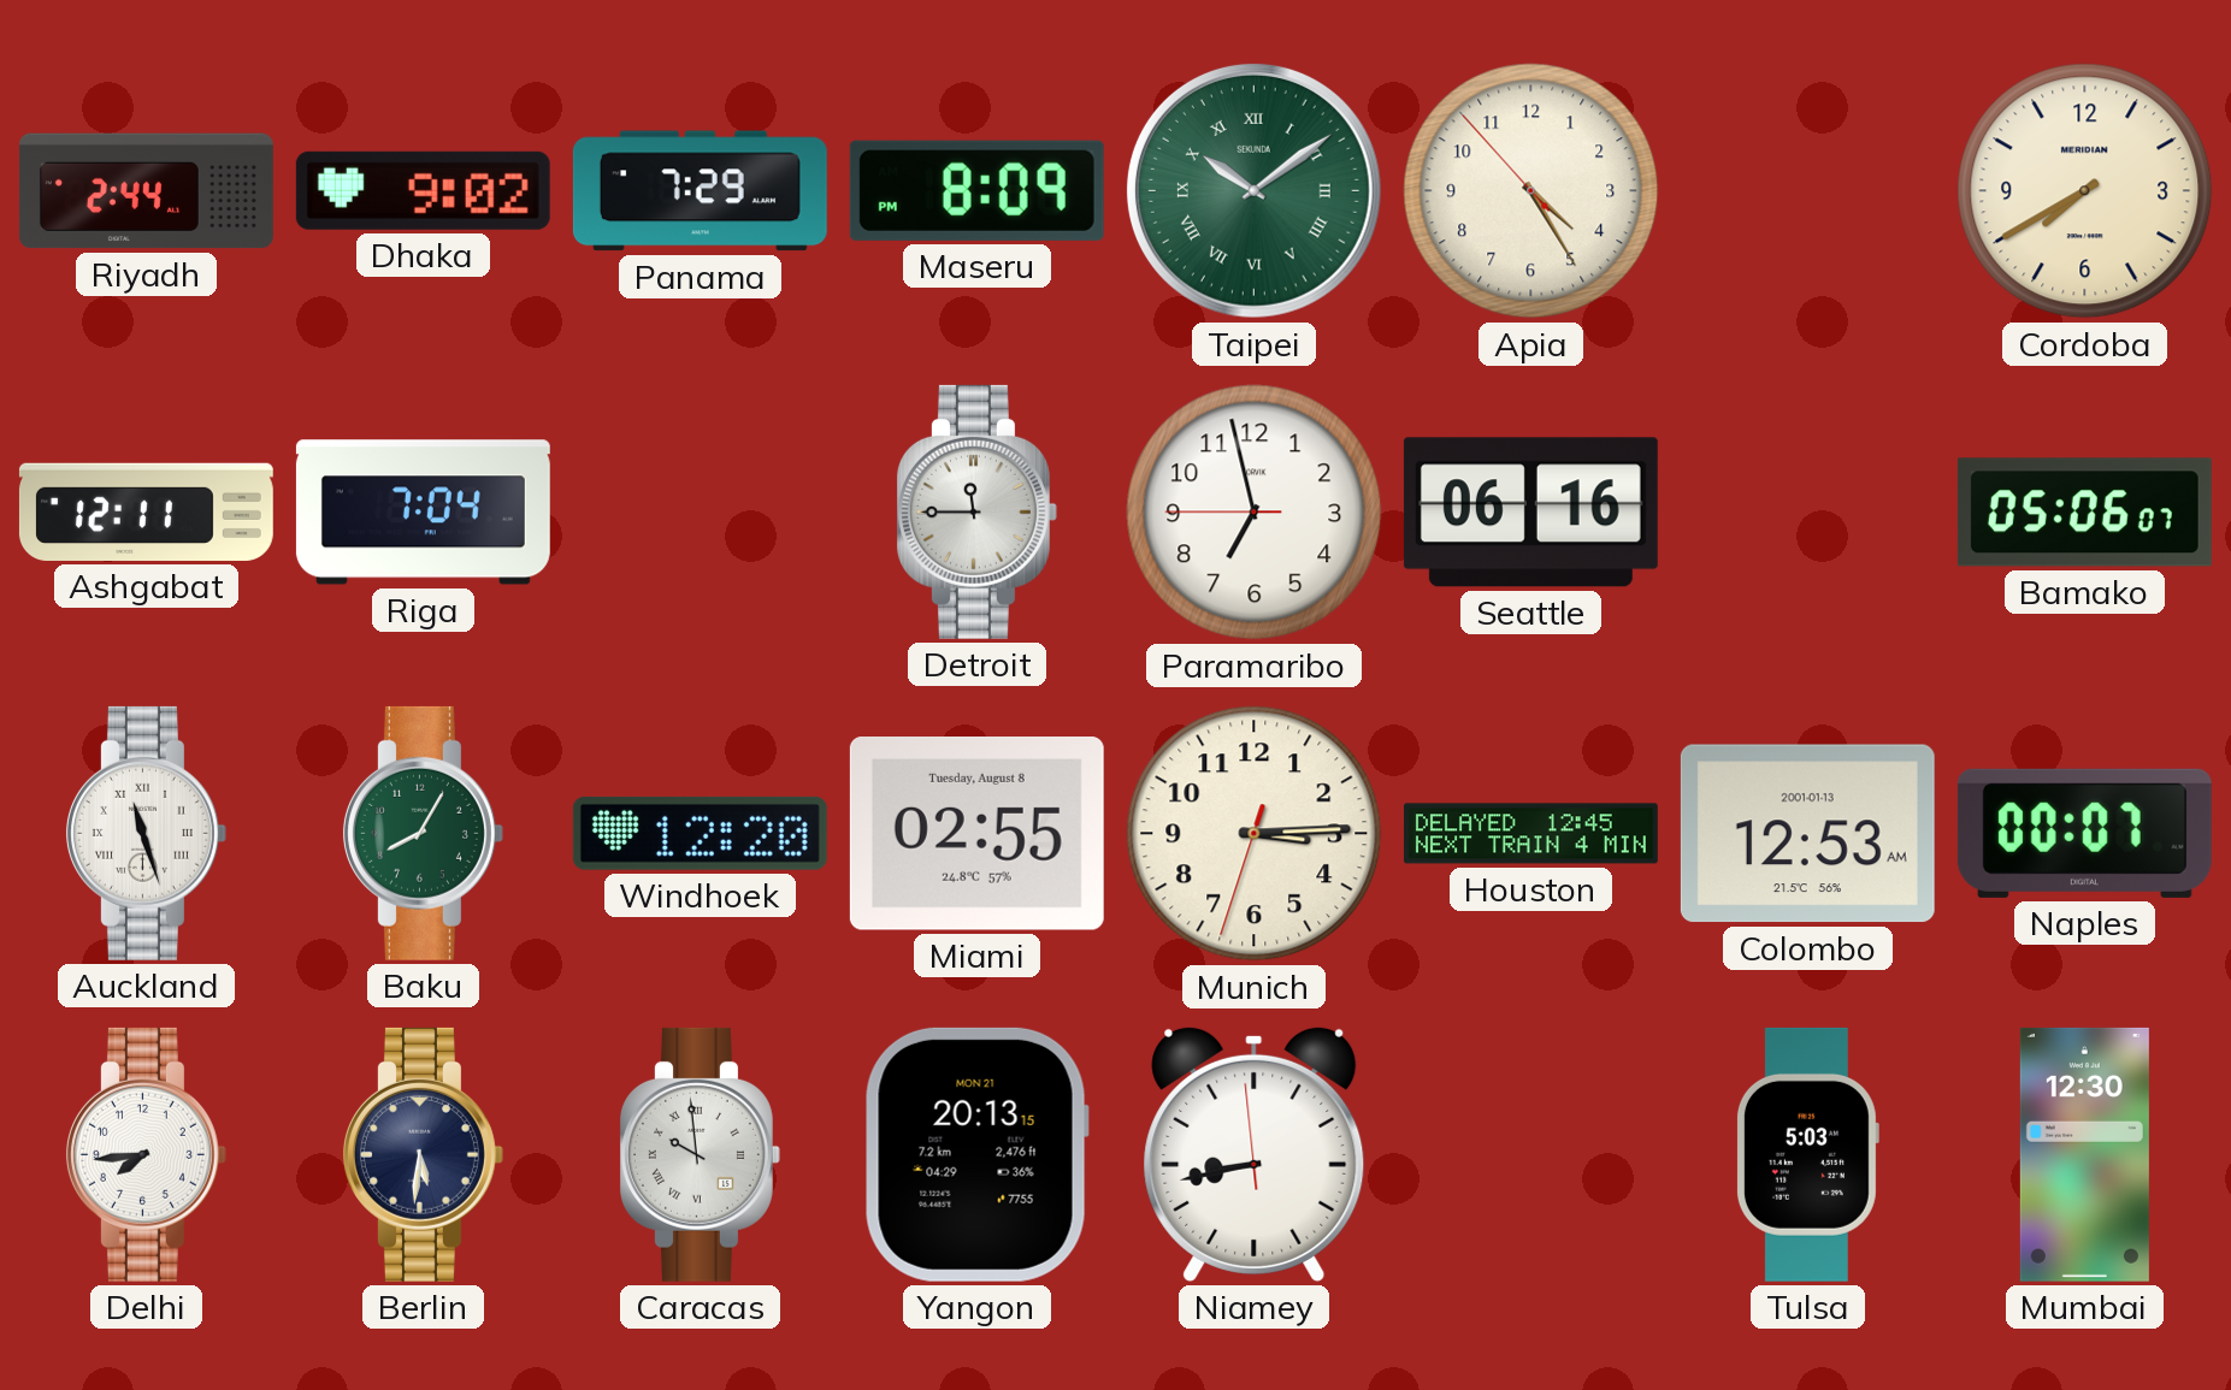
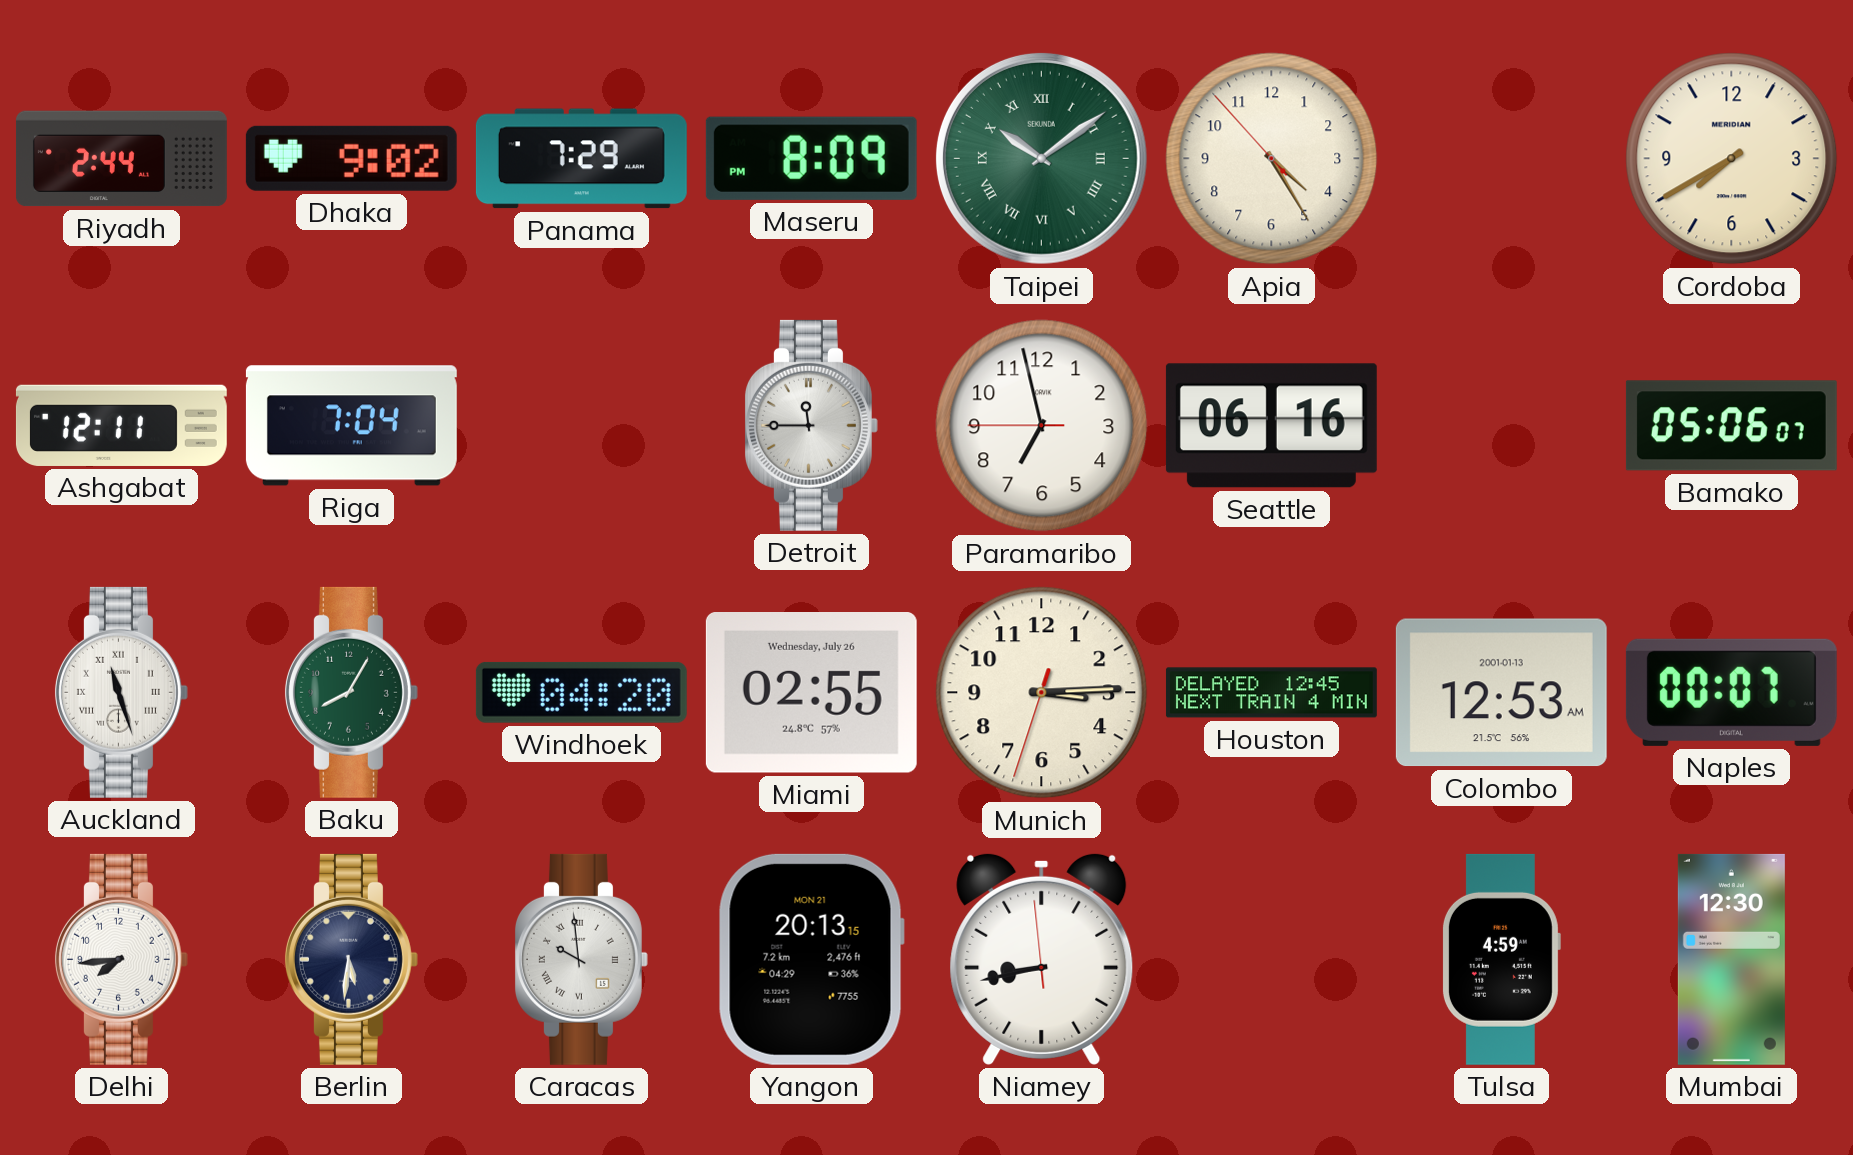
Windhoek: 12:20 -> 04:20 (581, 692)
Miami date: Tuesday, August 8 -> Wednesday, July 26 (811, 693)
Tulsa: 5:03 -> 4:59 (1501, 959)
